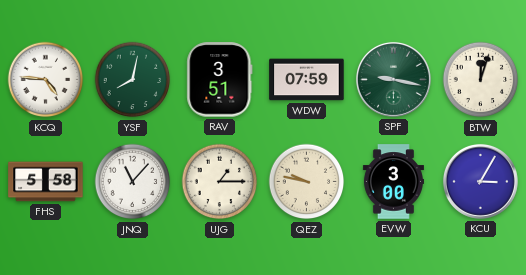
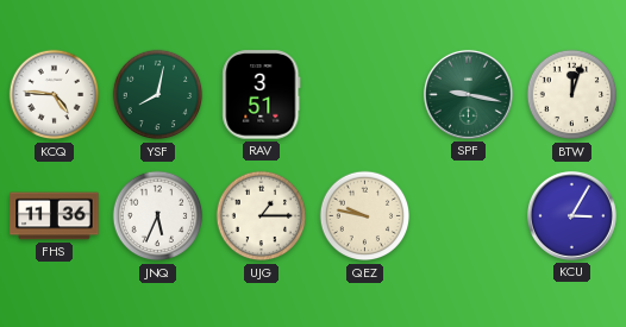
WDW: 07:59 -> none (307, 80)
FHS: 5:58 -> 11:36 (55, 216)
JNQ: 11:07 -> 5:34 (158, 216)
EVW: 3:00 -> none (393, 182)
